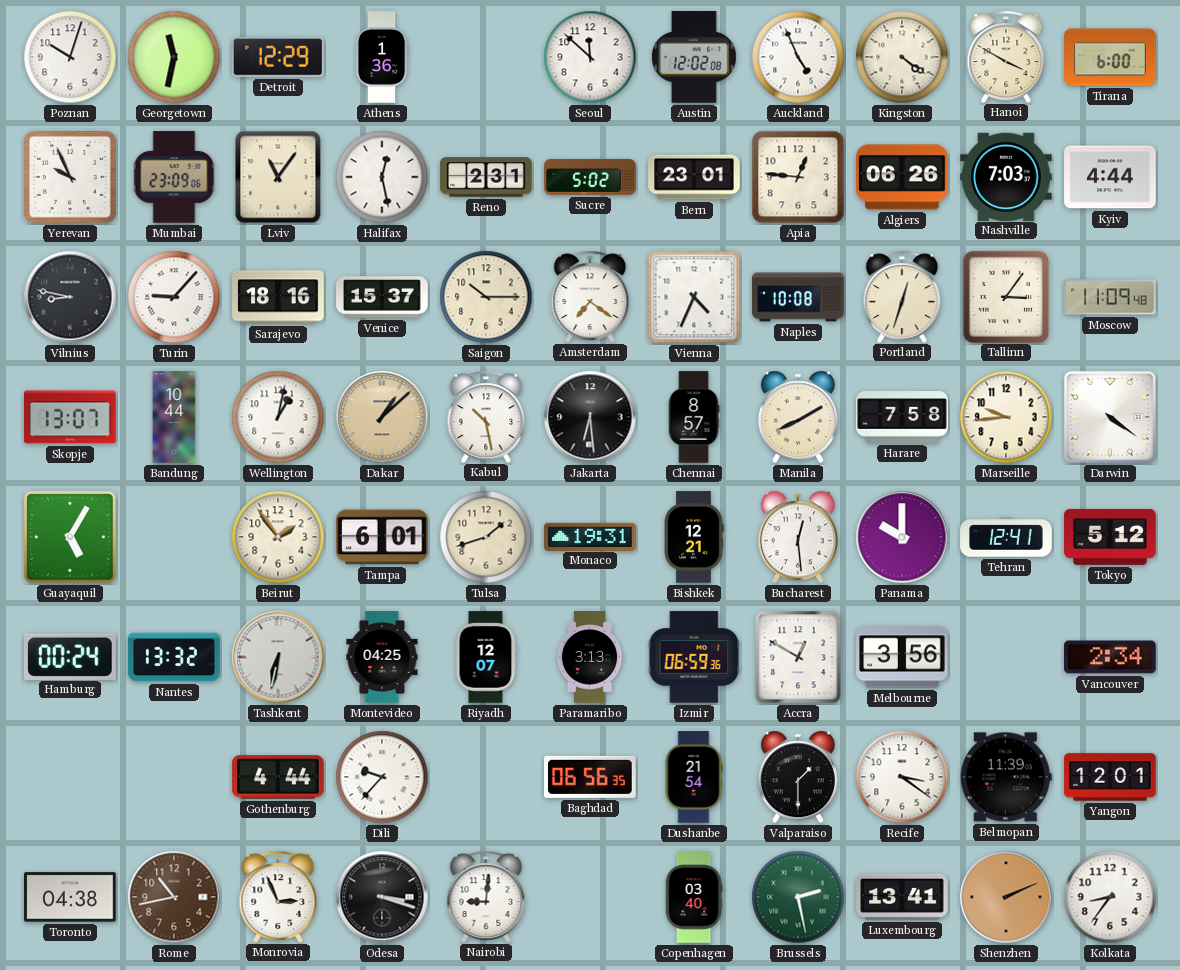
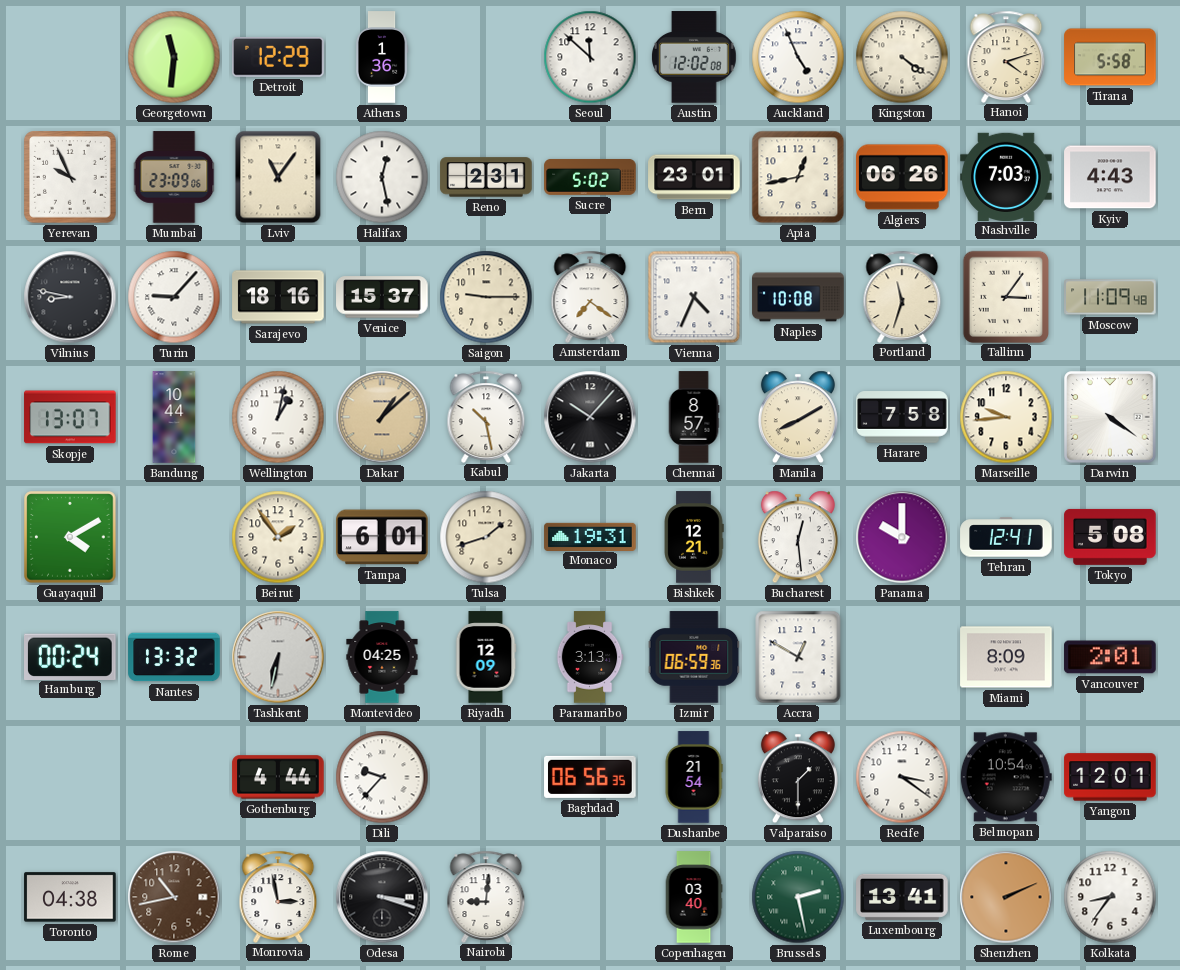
Poznan: 10:03 -> none (70, 57)
Georgetown: 11:32 -> 11:31 (174, 57)
Hanoi: 3:50 -> 4:12 (1006, 56)
Tirana: 6:00 -> 5:58 (1110, 57)
Apia: 12:46 -> 12:43 (798, 177)
Kyiv: 4:44 -> 4:43 (1110, 177)
Saigon: 10:15 -> 9:15 (486, 297)
Portland: 12:33 -> 11:33 (902, 296)
Jakarta: 6:29 -> 10:07 (590, 417)
Guayaquil: 5:05 -> 4:10 (70, 537)
Tokyo: 5:12 -> 5:08 (1110, 537)
Riyadh: 12:07 -> 12:09 (486, 657)
Melbourne: 3:56 -> none (902, 657)
Miami: none -> 8:09 (1006, 657)
Vancouver: 2:34 -> 2:01 (1110, 657)
Belmopan: 11:39 -> 10:54 (1006, 777)
Monrovia: 2:56 -> 2:58 (278, 896)
